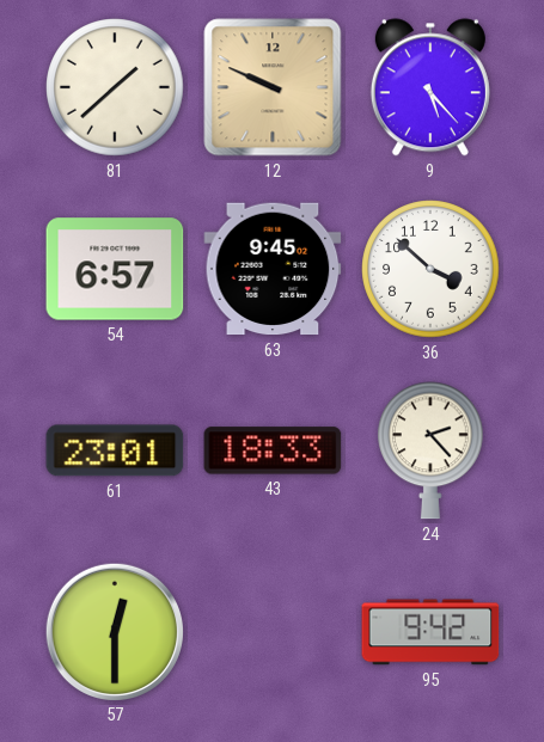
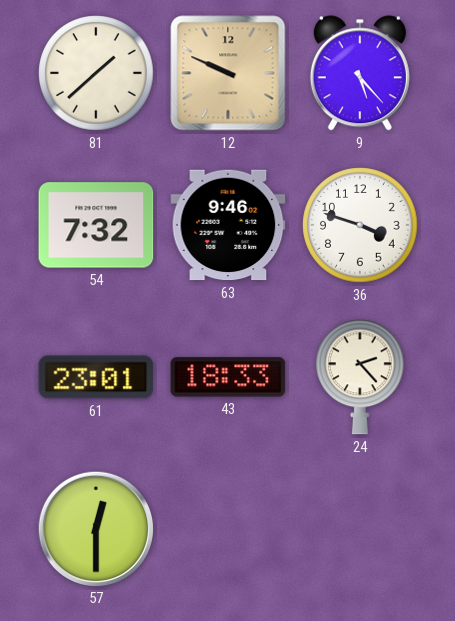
54: 6:57 -> 7:32 (96, 225)
63: 9:45 -> 9:46 (228, 225)
36: 3:52 -> 3:48 (360, 225)
95: 9:42 -> none (430, 632)
